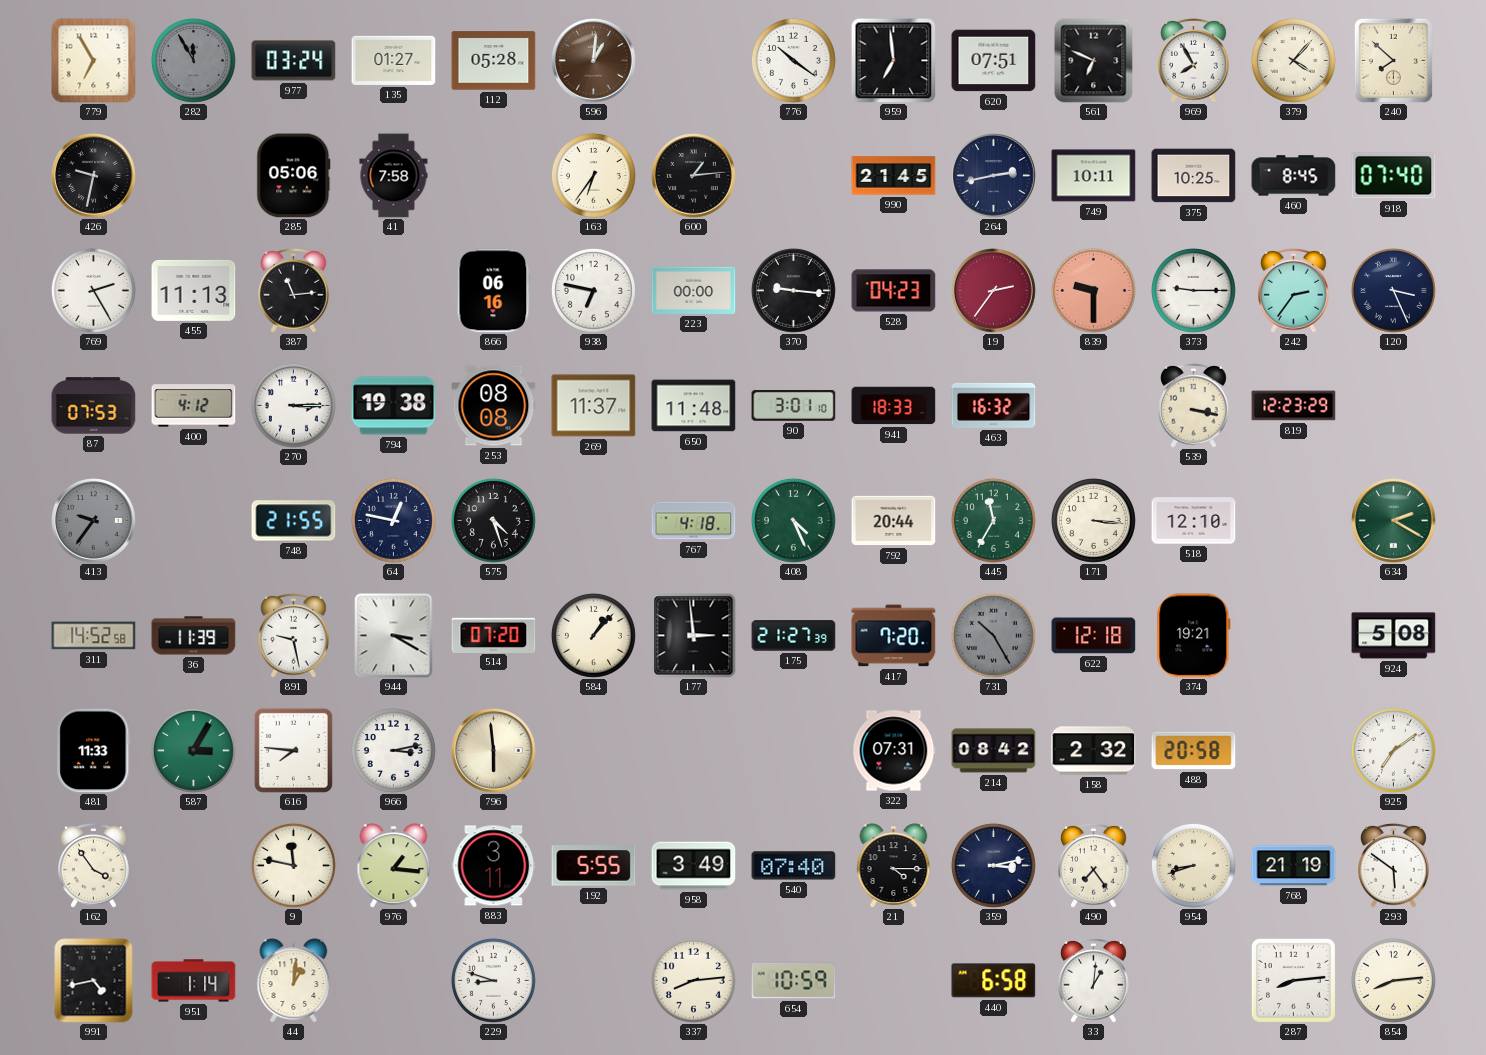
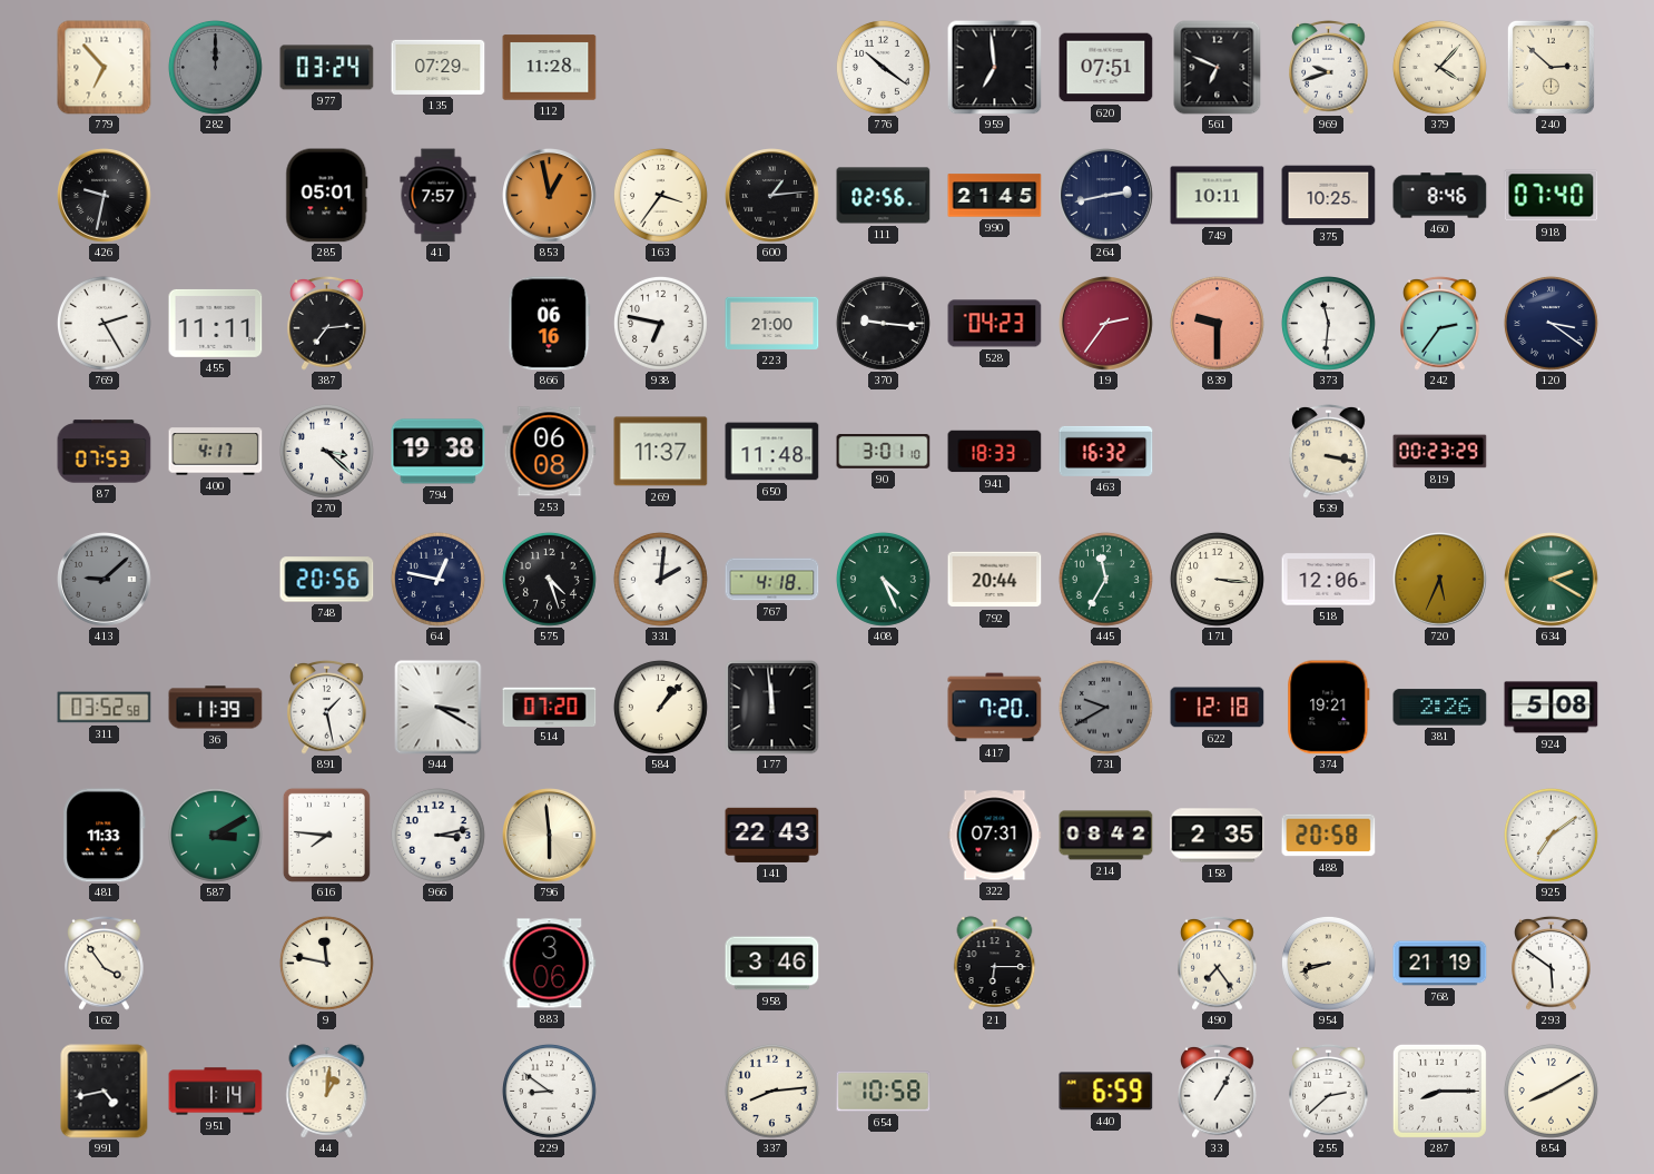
779: 6:55 -> 6:53 (105, 68)
282: 11:55 -> 12:00 (215, 67)
135: 01:27 -> 07:29 (439, 67)
112: 05:28 -> 11:28 (550, 68)
596: 1:01 -> none (594, 61)
969: 7:55 -> 9:42 (1329, 67)
240: 7:52 -> 2:52 (1550, 67)
285: 05:06 -> 05:01 (327, 196)
41: 7:58 -> 7:57 (439, 196)
853: none -> 12:58 (550, 196)
163: 6:36 -> 3:36 (660, 195)
111: none -> 02:56 (884, 196)
460: 8:45 -> 8:46 (1440, 196)
455: 11:13 -> 11:11 (216, 323)
387: 11:14 -> 7:14 (327, 323)
223: 00:00 -> 21:00 (772, 323)
373: 9:15 -> 11:31 (1328, 323)
120: 3:26 -> 3:21 (1550, 323)
400: 4:12 -> 4:17 (216, 452)
270: 3:15 -> 3:22 (326, 451)
253: 08:08 -> 06:08 (550, 452)
819: 12:23 -> 00:23 (1440, 452)
413: 9:36 -> 9:08 (105, 580)
748: 21:55 -> 20:56 (327, 580)
331: none -> 2:01 (660, 579)
518: 12:10 -> 12:06 (1329, 580)
720: none -> 5:34 (1440, 580)
311: 14:52 -> 03:52 (105, 708)
891: 9:28 -> 1:28 (327, 707)
177: 2:59 -> 11:59 (772, 708)
175: 21:27 -> none (794, 636)
731: 10:25 -> 9:40 (1105, 707)
381: none -> 2:26 (1440, 708)
587: 3:05 -> 3:10 (215, 835)
141: none -> 22:43 (772, 835)
158: 2:32 -> 2:35 (1218, 836)
976: 1:16 -> none (394, 866)
883: 3:11 -> 3:06 (550, 964)
192: 5:55 -> none (594, 866)
958: 3:49 -> 3:46 (772, 964)
540: 07:40 -> none (794, 866)
21: 4:15 -> 6:15 (995, 964)
359: 3:13 -> none (993, 865)
229: 8:48 -> 8:51 (549, 1091)
654: 10:59 -> 10:58 (884, 1092)
440: 6:58 -> 6:59 (1106, 1092)
33: 1:01 -> 1:05 (1218, 1091)
255: none -> 2:38 (1329, 1091)
287: 8:14 -> 8:15 (1439, 1091)
854: 8:14 -> 8:10 (1550, 1091)
